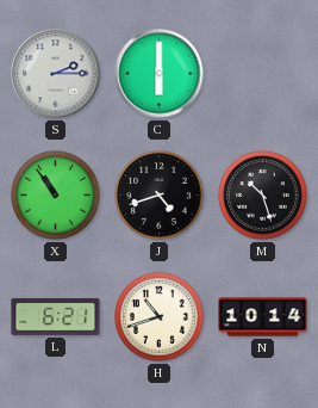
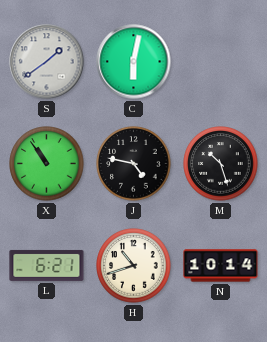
S: 2:15 -> 1:39 (47, 62)
C: 6:00 -> 6:02 (134, 62)
J: 4:42 -> 4:47 (134, 164)
